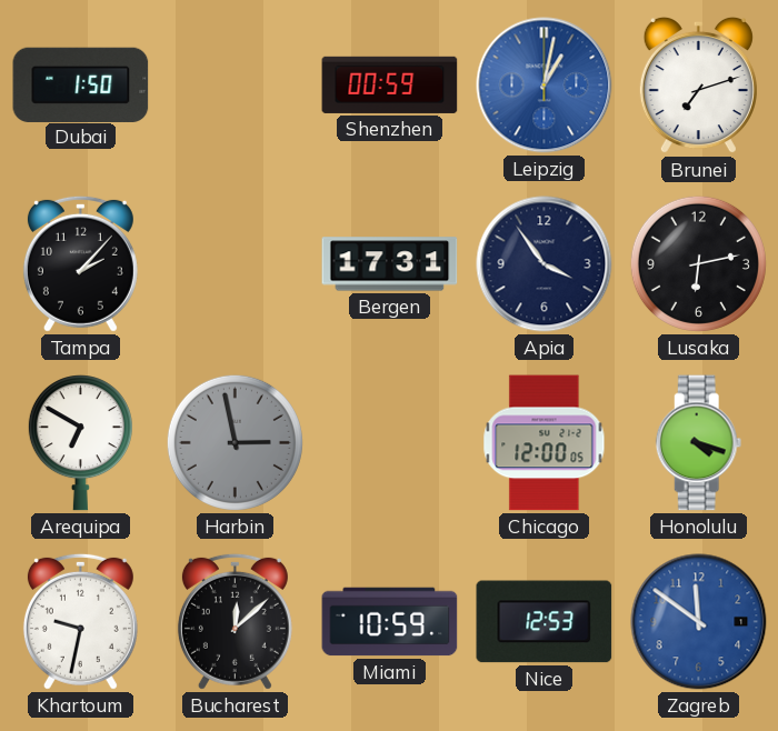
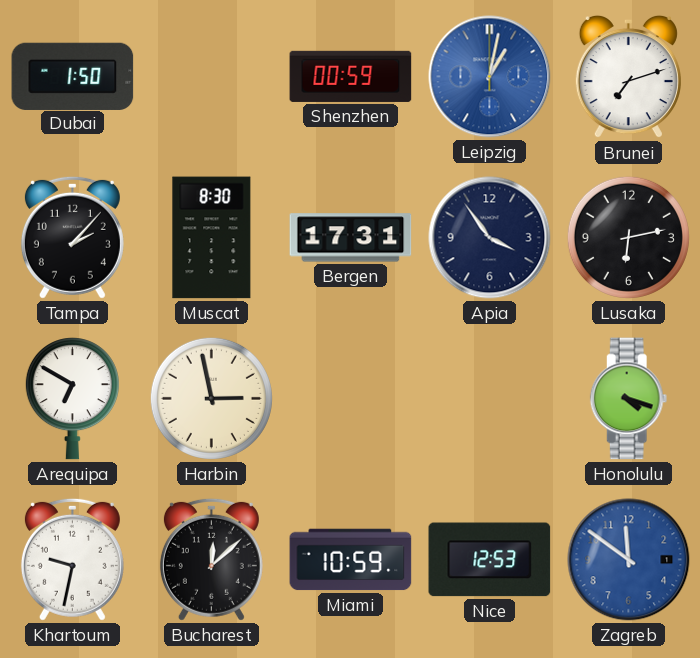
Muscat: none -> 8:30 (212, 238)
Harbin dial: grey -> cream (211, 398)
Chicago: 12:00 -> none (545, 443)
